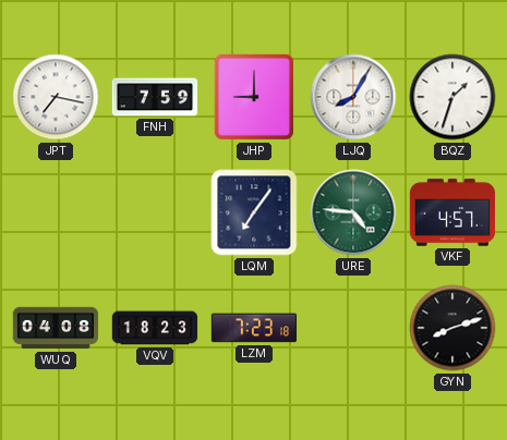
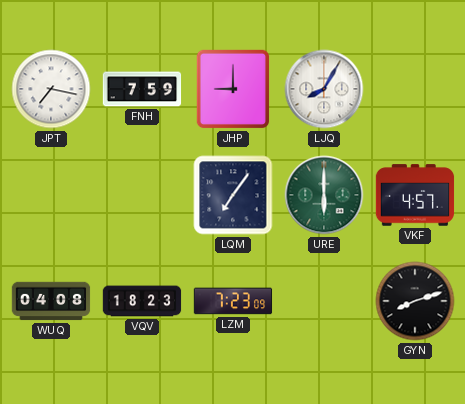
BQZ: 1:33 -> none (452, 97)
URE: 4:46 -> 6:00 (324, 195)
LZM: 7:23:18 -> 7:23:09 (233, 301)
